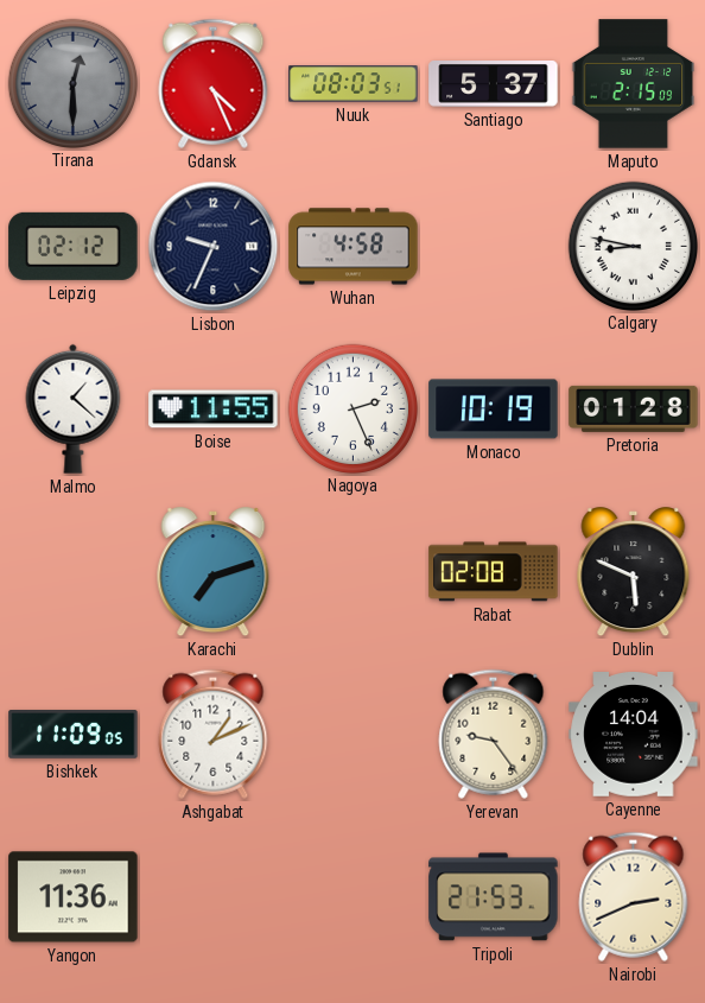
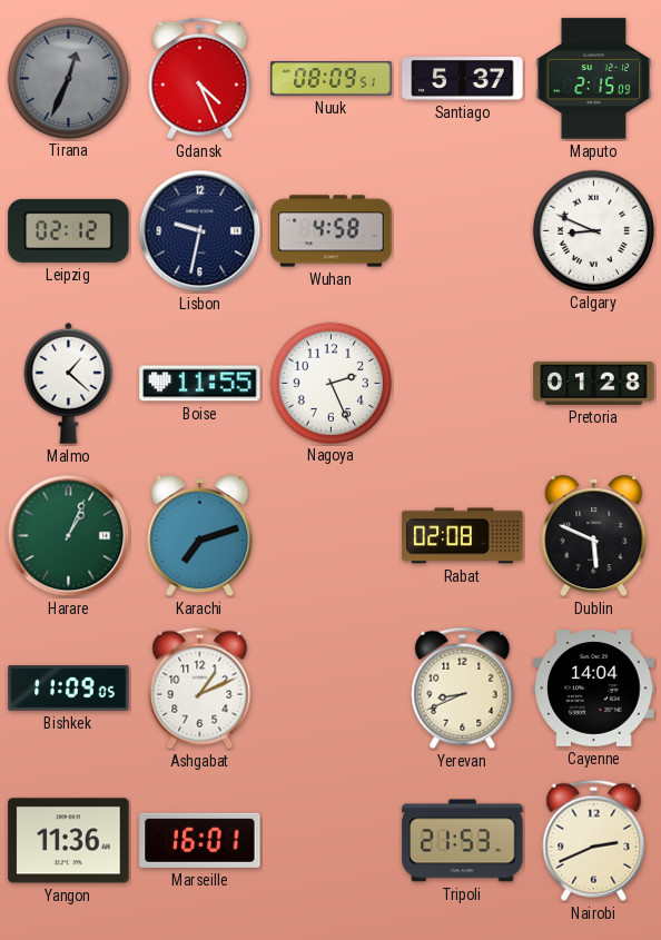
Tirana: 12:30 -> 12:34 (68, 78)
Nuuk: 08:03 -> 08:09 (332, 79)
Lisbon: 9:34 -> 9:32 (200, 231)
Calgary: 8:47 -> 8:49 (593, 230)
Monaco: 10:19 -> none (494, 410)
Harare: none -> 1:04 (69, 536)
Yerevan: 9:24 -> 8:41 (463, 687)
Marseille: none -> 16:01 (200, 840)
